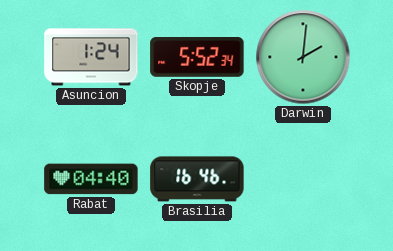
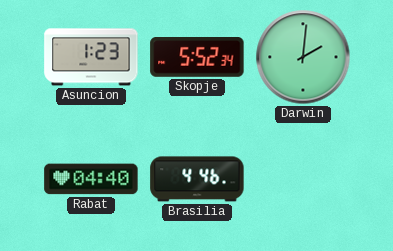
Asuncion: 1:24 -> 1:23 (91, 57)
Brasilia: 16:46 -> 4:46 (197, 179)
